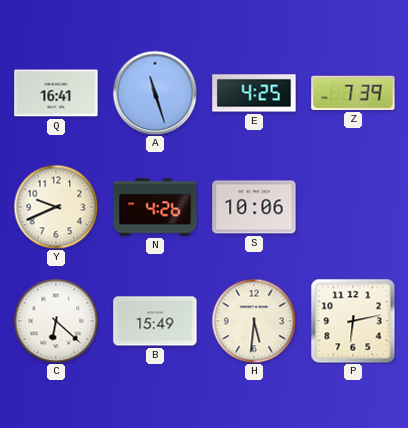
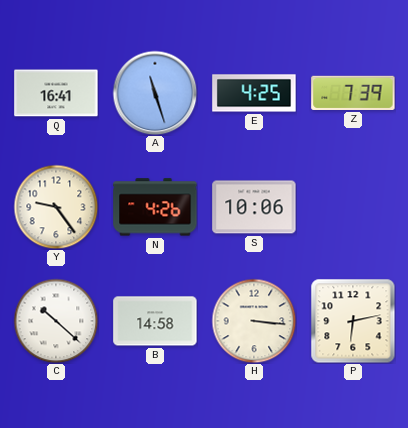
Y: 9:41 -> 9:24 (56, 207)
C: 6:22 -> 10:22 (56, 321)
B: 15:49 -> 14:58 (155, 321)
H: 5:31 -> 3:16 (254, 321)
